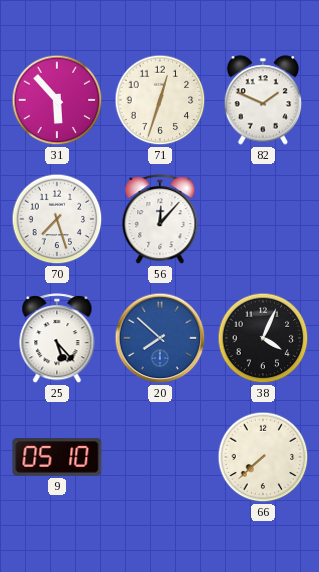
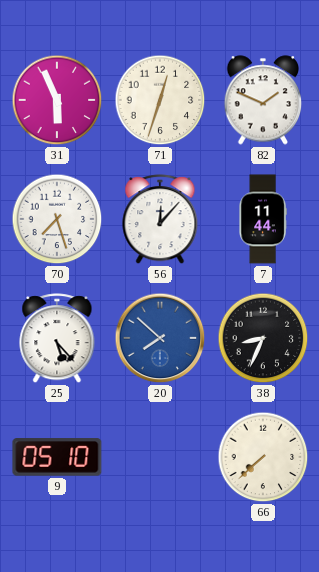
31: 5:53 -> 5:56 (57, 100)
7: none -> 11:44 (263, 219)
38: 4:04 -> 8:34 (263, 338)
